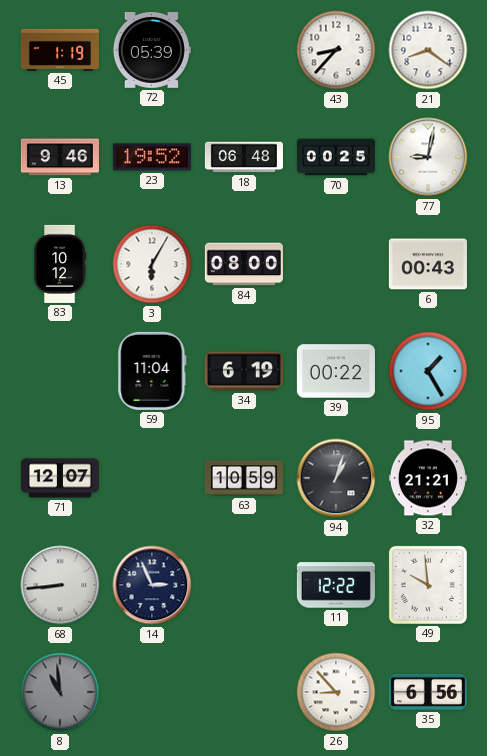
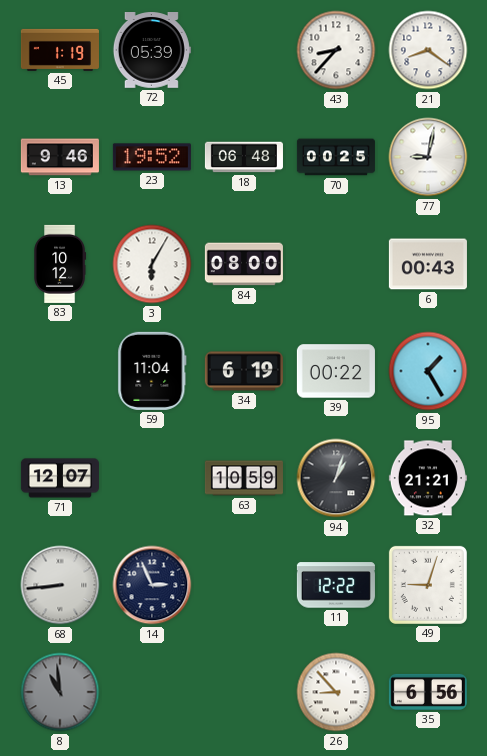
49: 9:59 -> 9:03 (428, 585)
